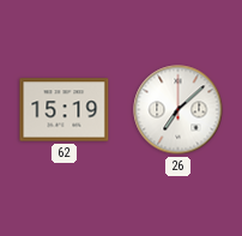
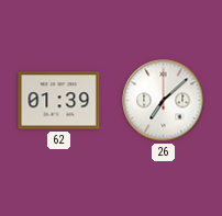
62: 15:19 -> 01:39 (59, 101)
